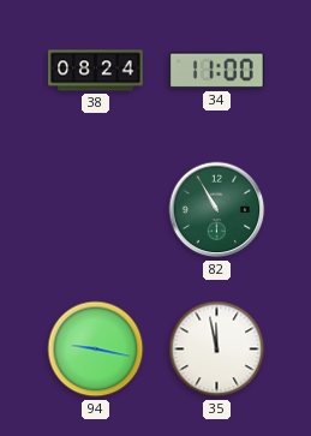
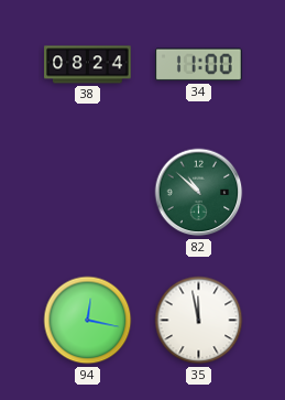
82: 10:55 -> 10:52 (199, 193)
94: 9:17 -> 12:17 (88, 321)
